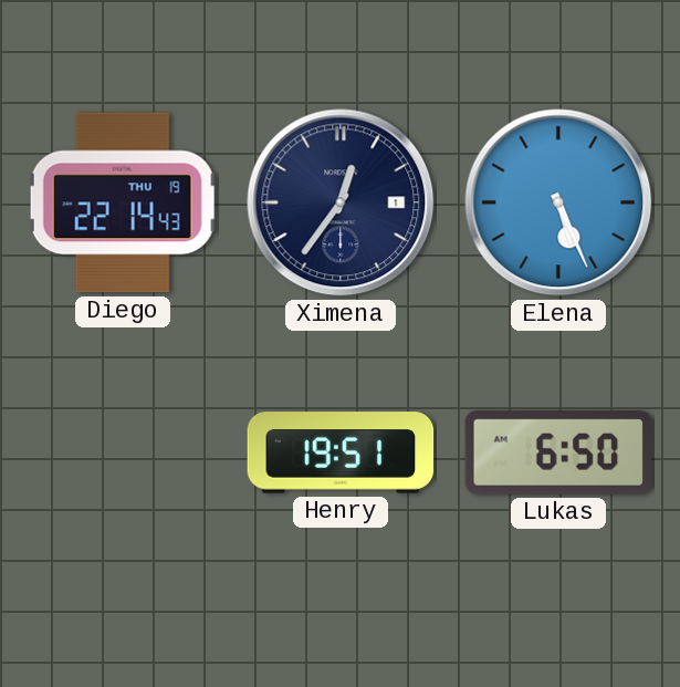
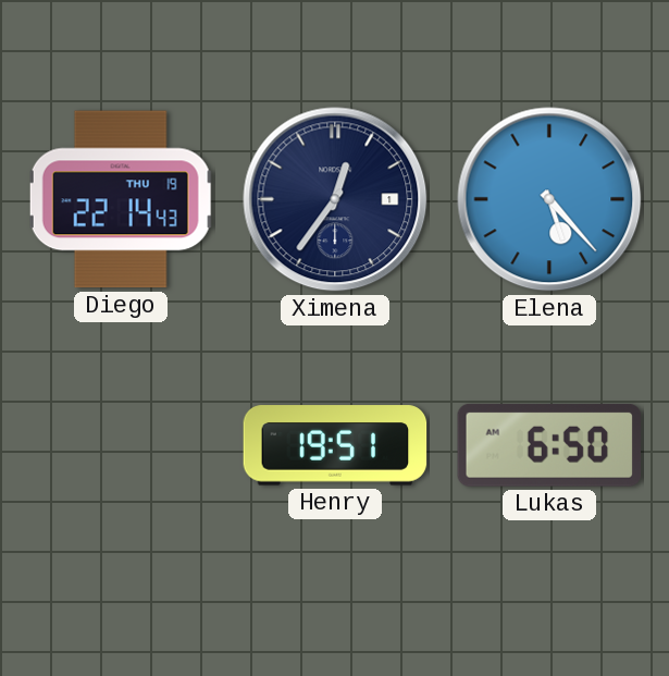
Elena: 5:26 -> 5:23 (549, 199)
